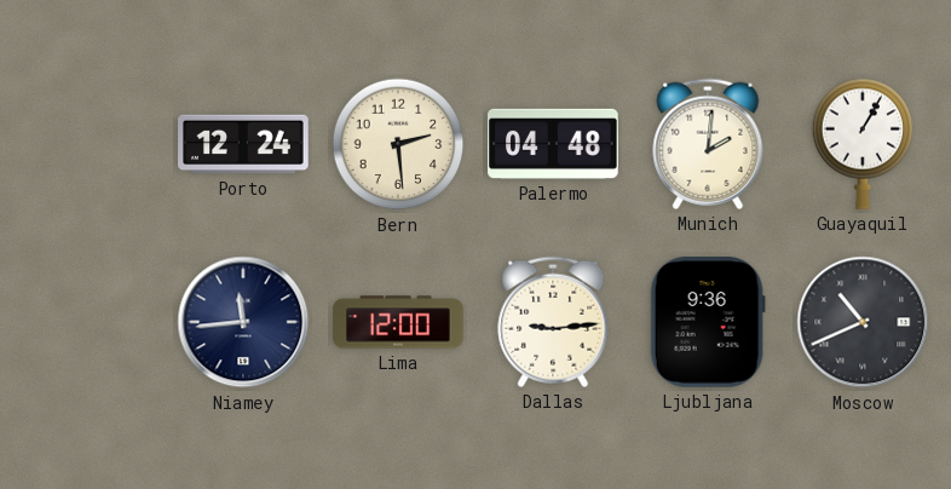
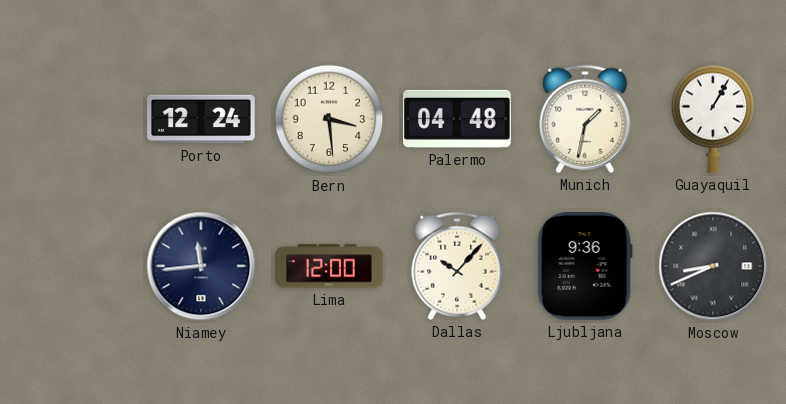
Bern: 2:29 -> 3:29 (329, 119)
Munich: 2:01 -> 1:32 (585, 119)
Dallas: 9:14 -> 10:07 (457, 266)
Moscow: 10:41 -> 8:41 (713, 266)
